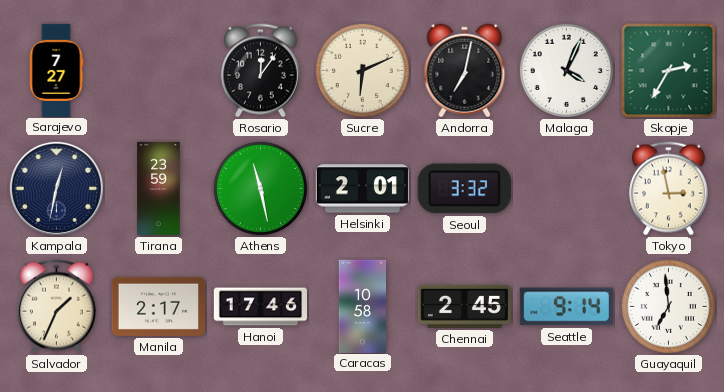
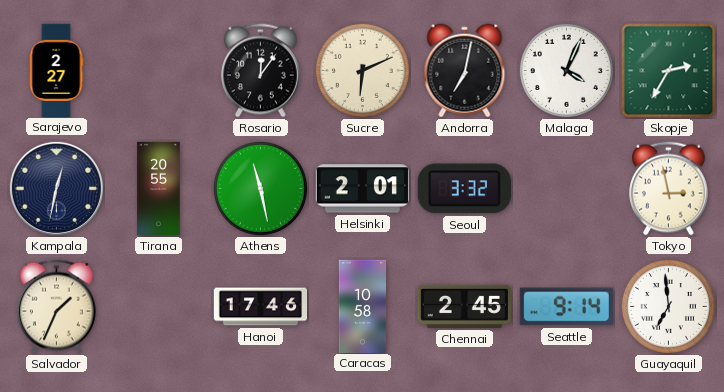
Sarajevo: 7:27 -> 2:27 (56, 70)
Tirana: 23:59 -> 20:55 (159, 189)
Manila: 2:17 -> none (158, 306)
